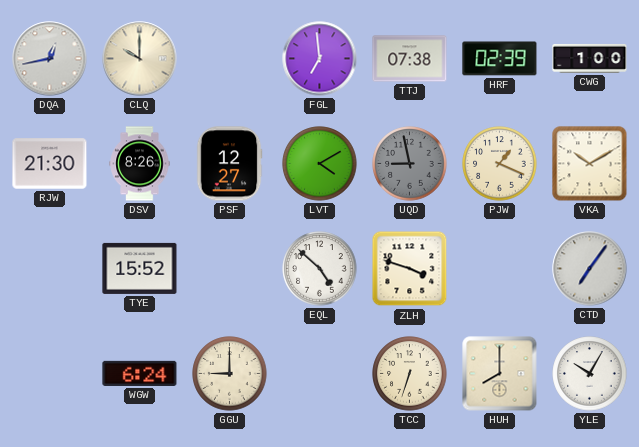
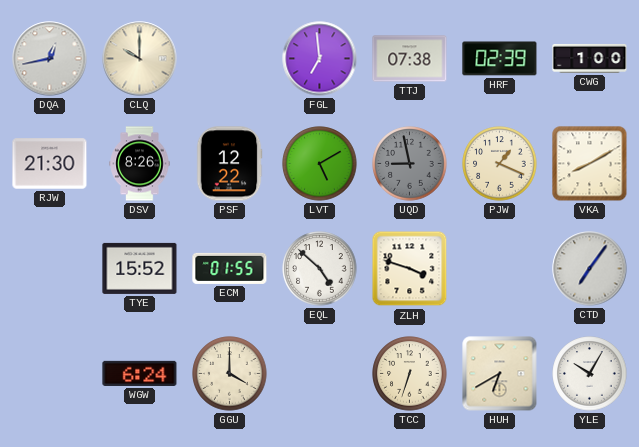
PSF: 12:27 -> 12:22 (229, 164)
LVT: 4:10 -> 5:10 (320, 164)
VKA: 10:10 -> 8:10 (590, 164)
ECM: none -> 01:55 (230, 268)
GGU: 9:00 -> 4:00 (230, 374)
HUH: 8:00 -> 6:40 (500, 374)
